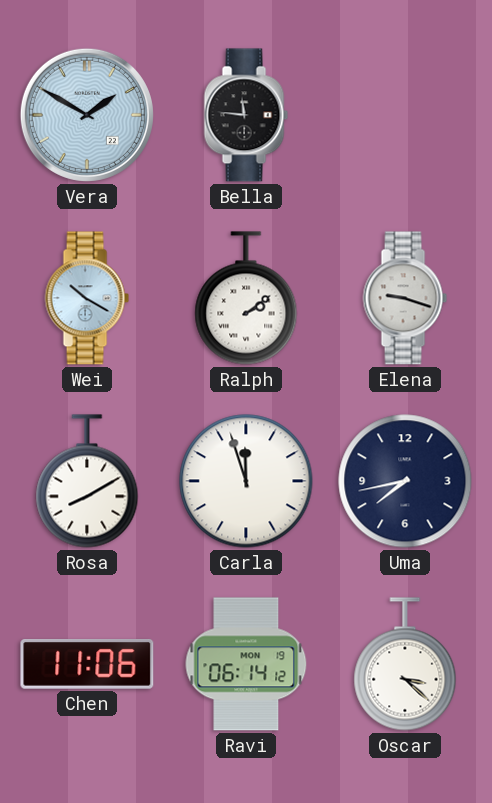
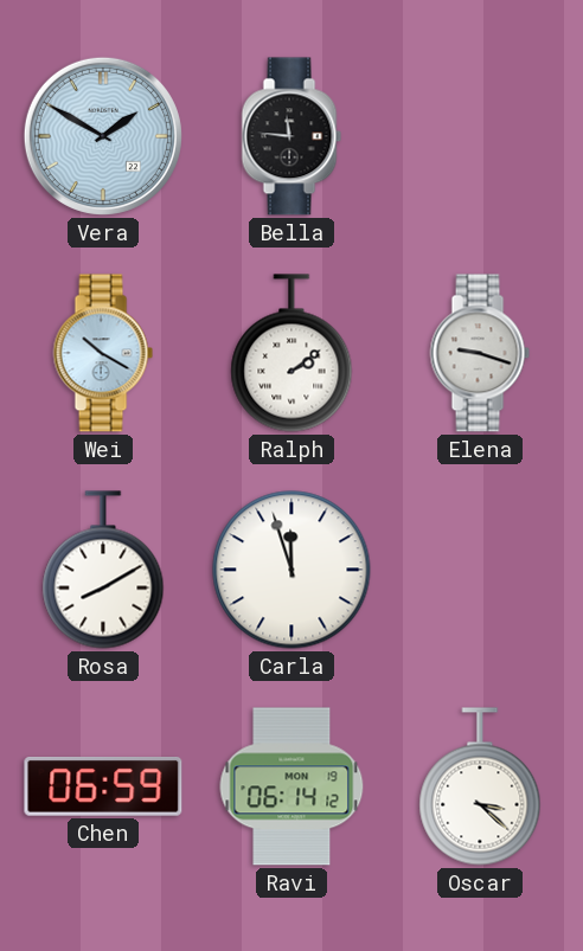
Uma: 7:43 -> none (405, 481)
Chen: 11:06 -> 06:59 (103, 788)
